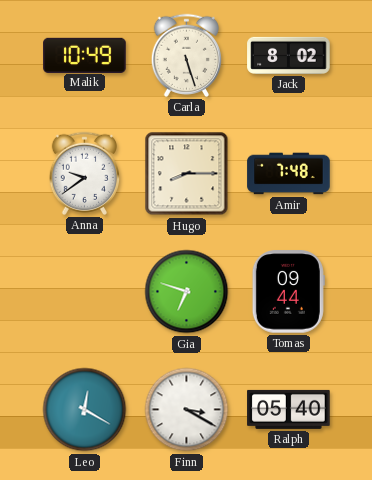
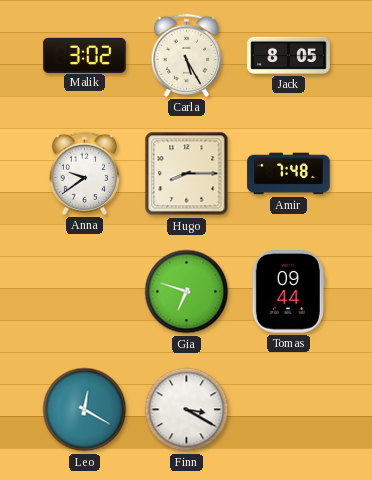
Malik: 10:49 -> 3:02 (85, 55)
Carla: 5:27 -> 5:25 (186, 55)
Jack: 8:02 -> 8:05 (289, 55)
Ralph: 05:40 -> none (289, 409)
